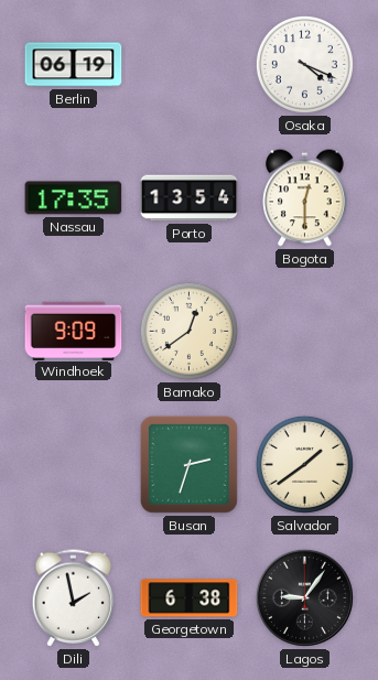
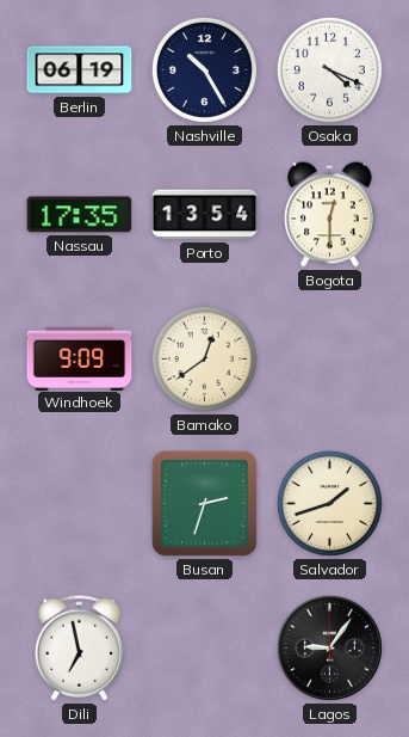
Nashville: none -> 10:25 (204, 69)
Salvador: 1:39 -> 1:42 (329, 503)
Dili: 1:58 -> 6:58 (80, 649)
Georgetown: 6:38 -> none (190, 598)
